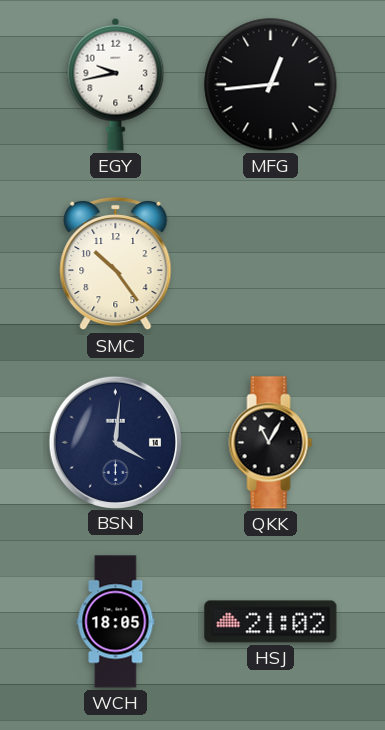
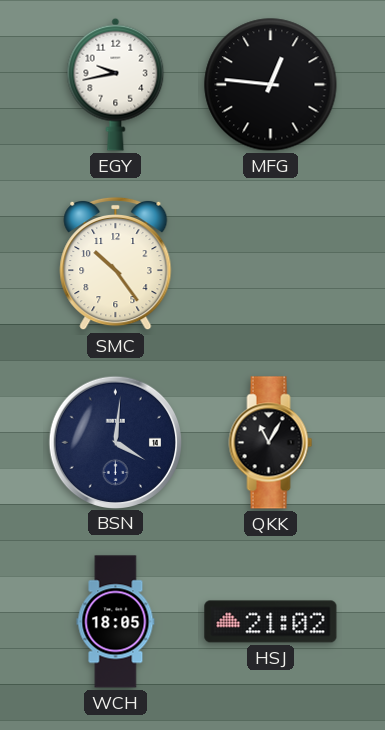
MFG: 12:44 -> 12:46 (271, 85)
